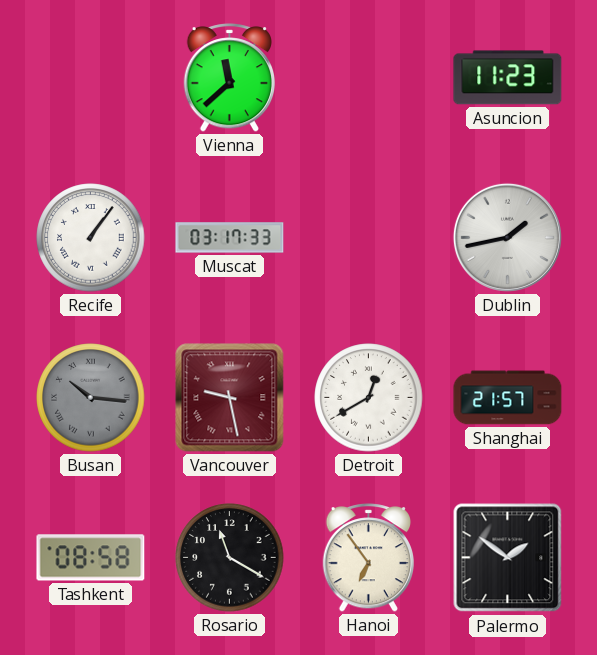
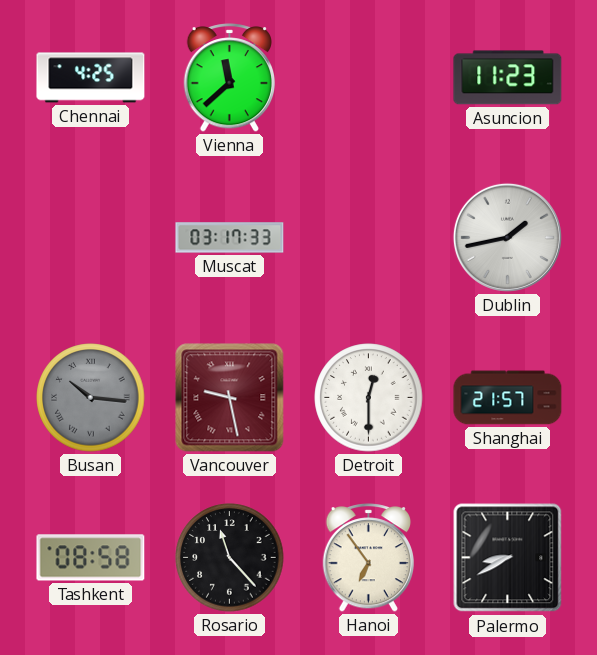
Chennai: none -> 4:25 (91, 78)
Recife: 1:06 -> none (91, 238)
Detroit: 12:40 -> 12:30 (369, 398)
Rosario: 11:20 -> 11:23 (230, 558)
Palermo: 1:51 -> 8:40 (508, 558)
